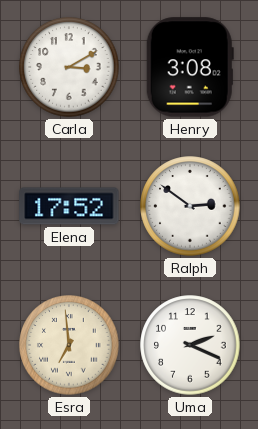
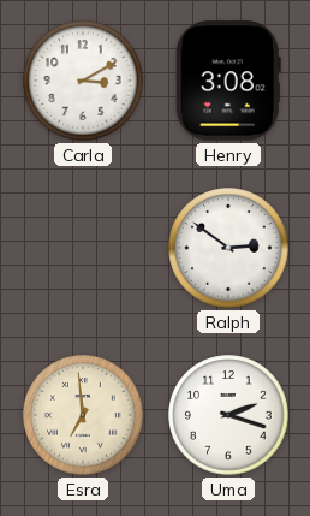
Elena: 17:52 -> none (69, 206)
Uma: 2:19 -> 2:18 (228, 415)
